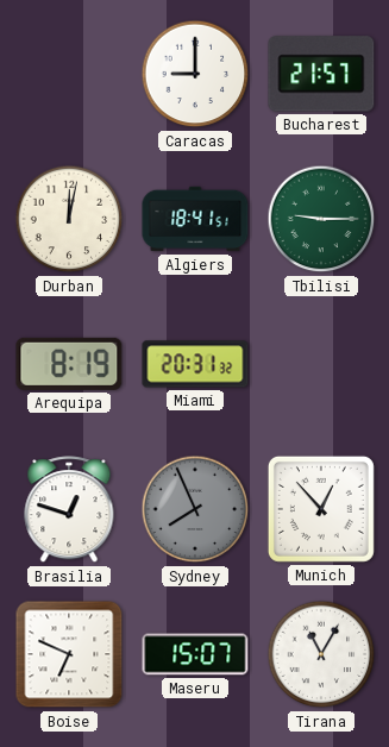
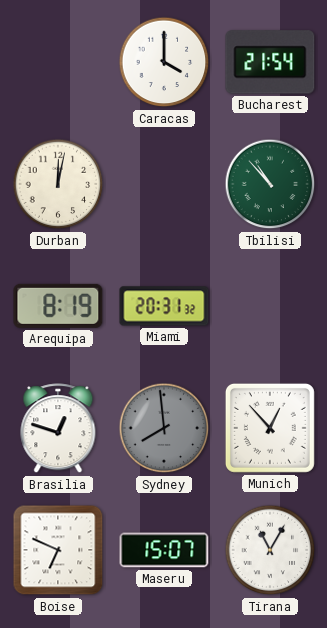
Caracas: 9:00 -> 4:00 (164, 62)
Bucharest: 21:57 -> 21:54 (270, 62)
Algiers: 18:41 -> none (195, 219)
Tbilisi: 9:15 -> 10:53 (270, 184)
Sydney: 7:56 -> 7:59 (164, 428)
